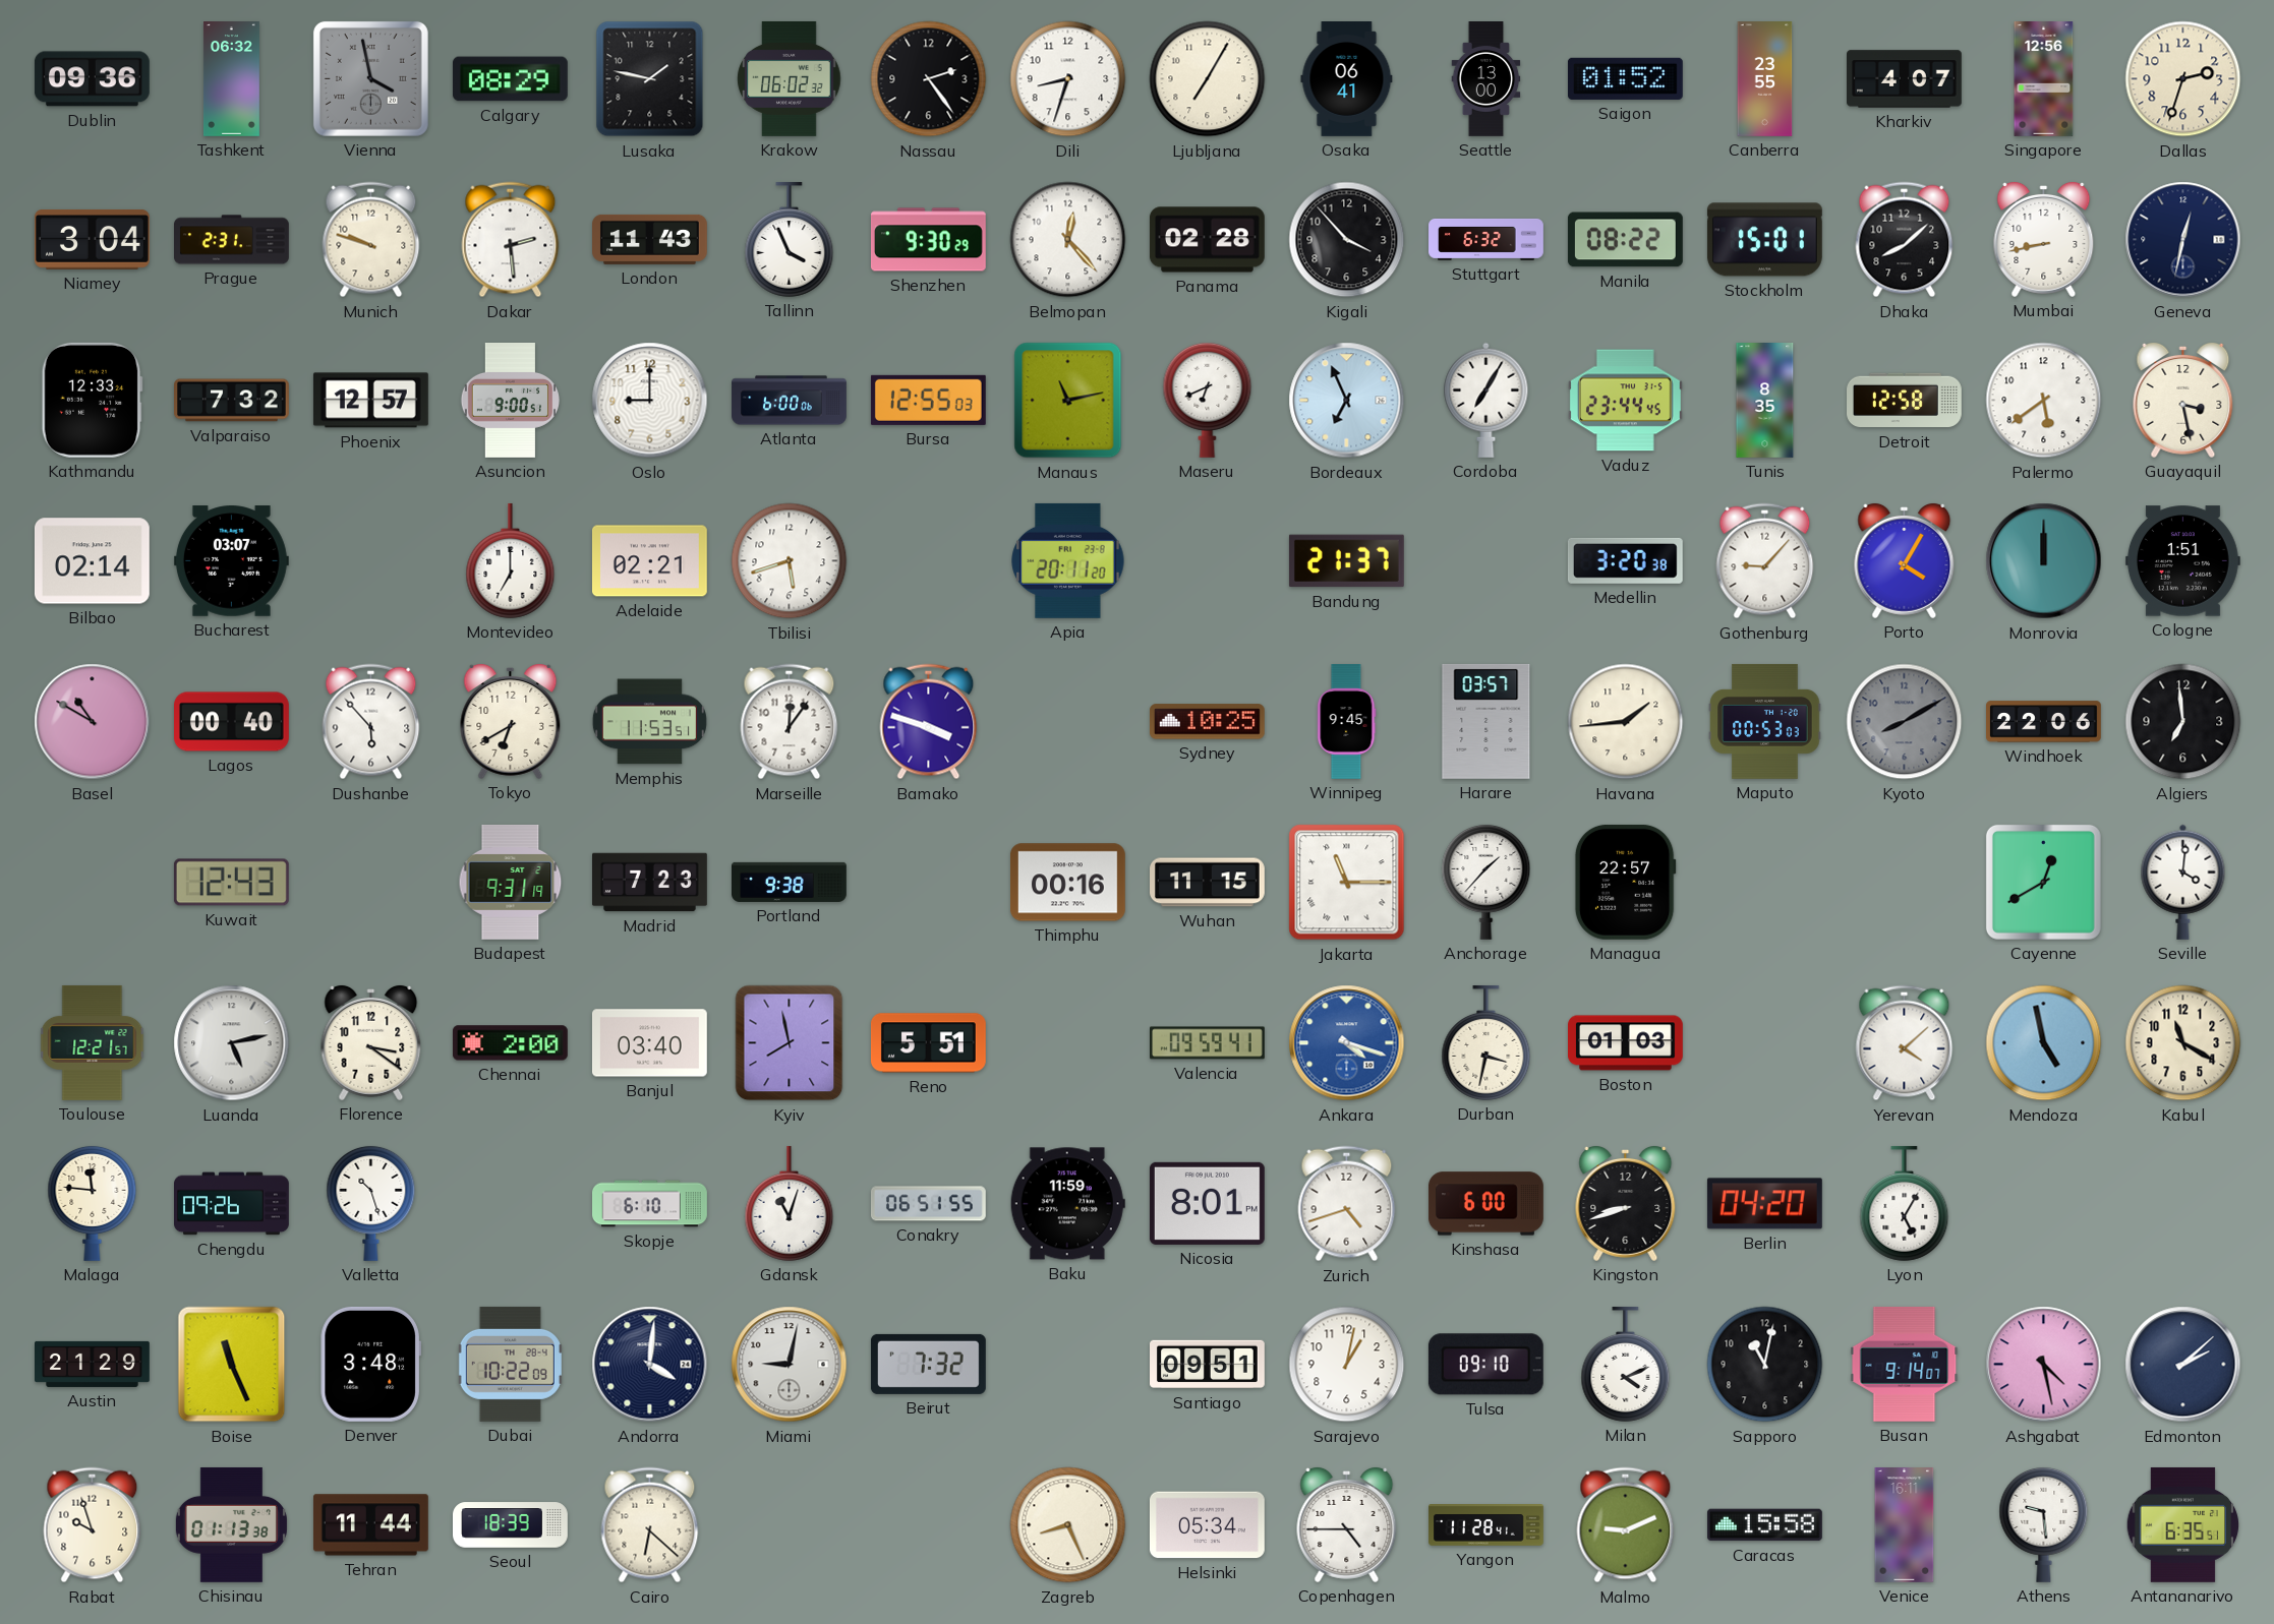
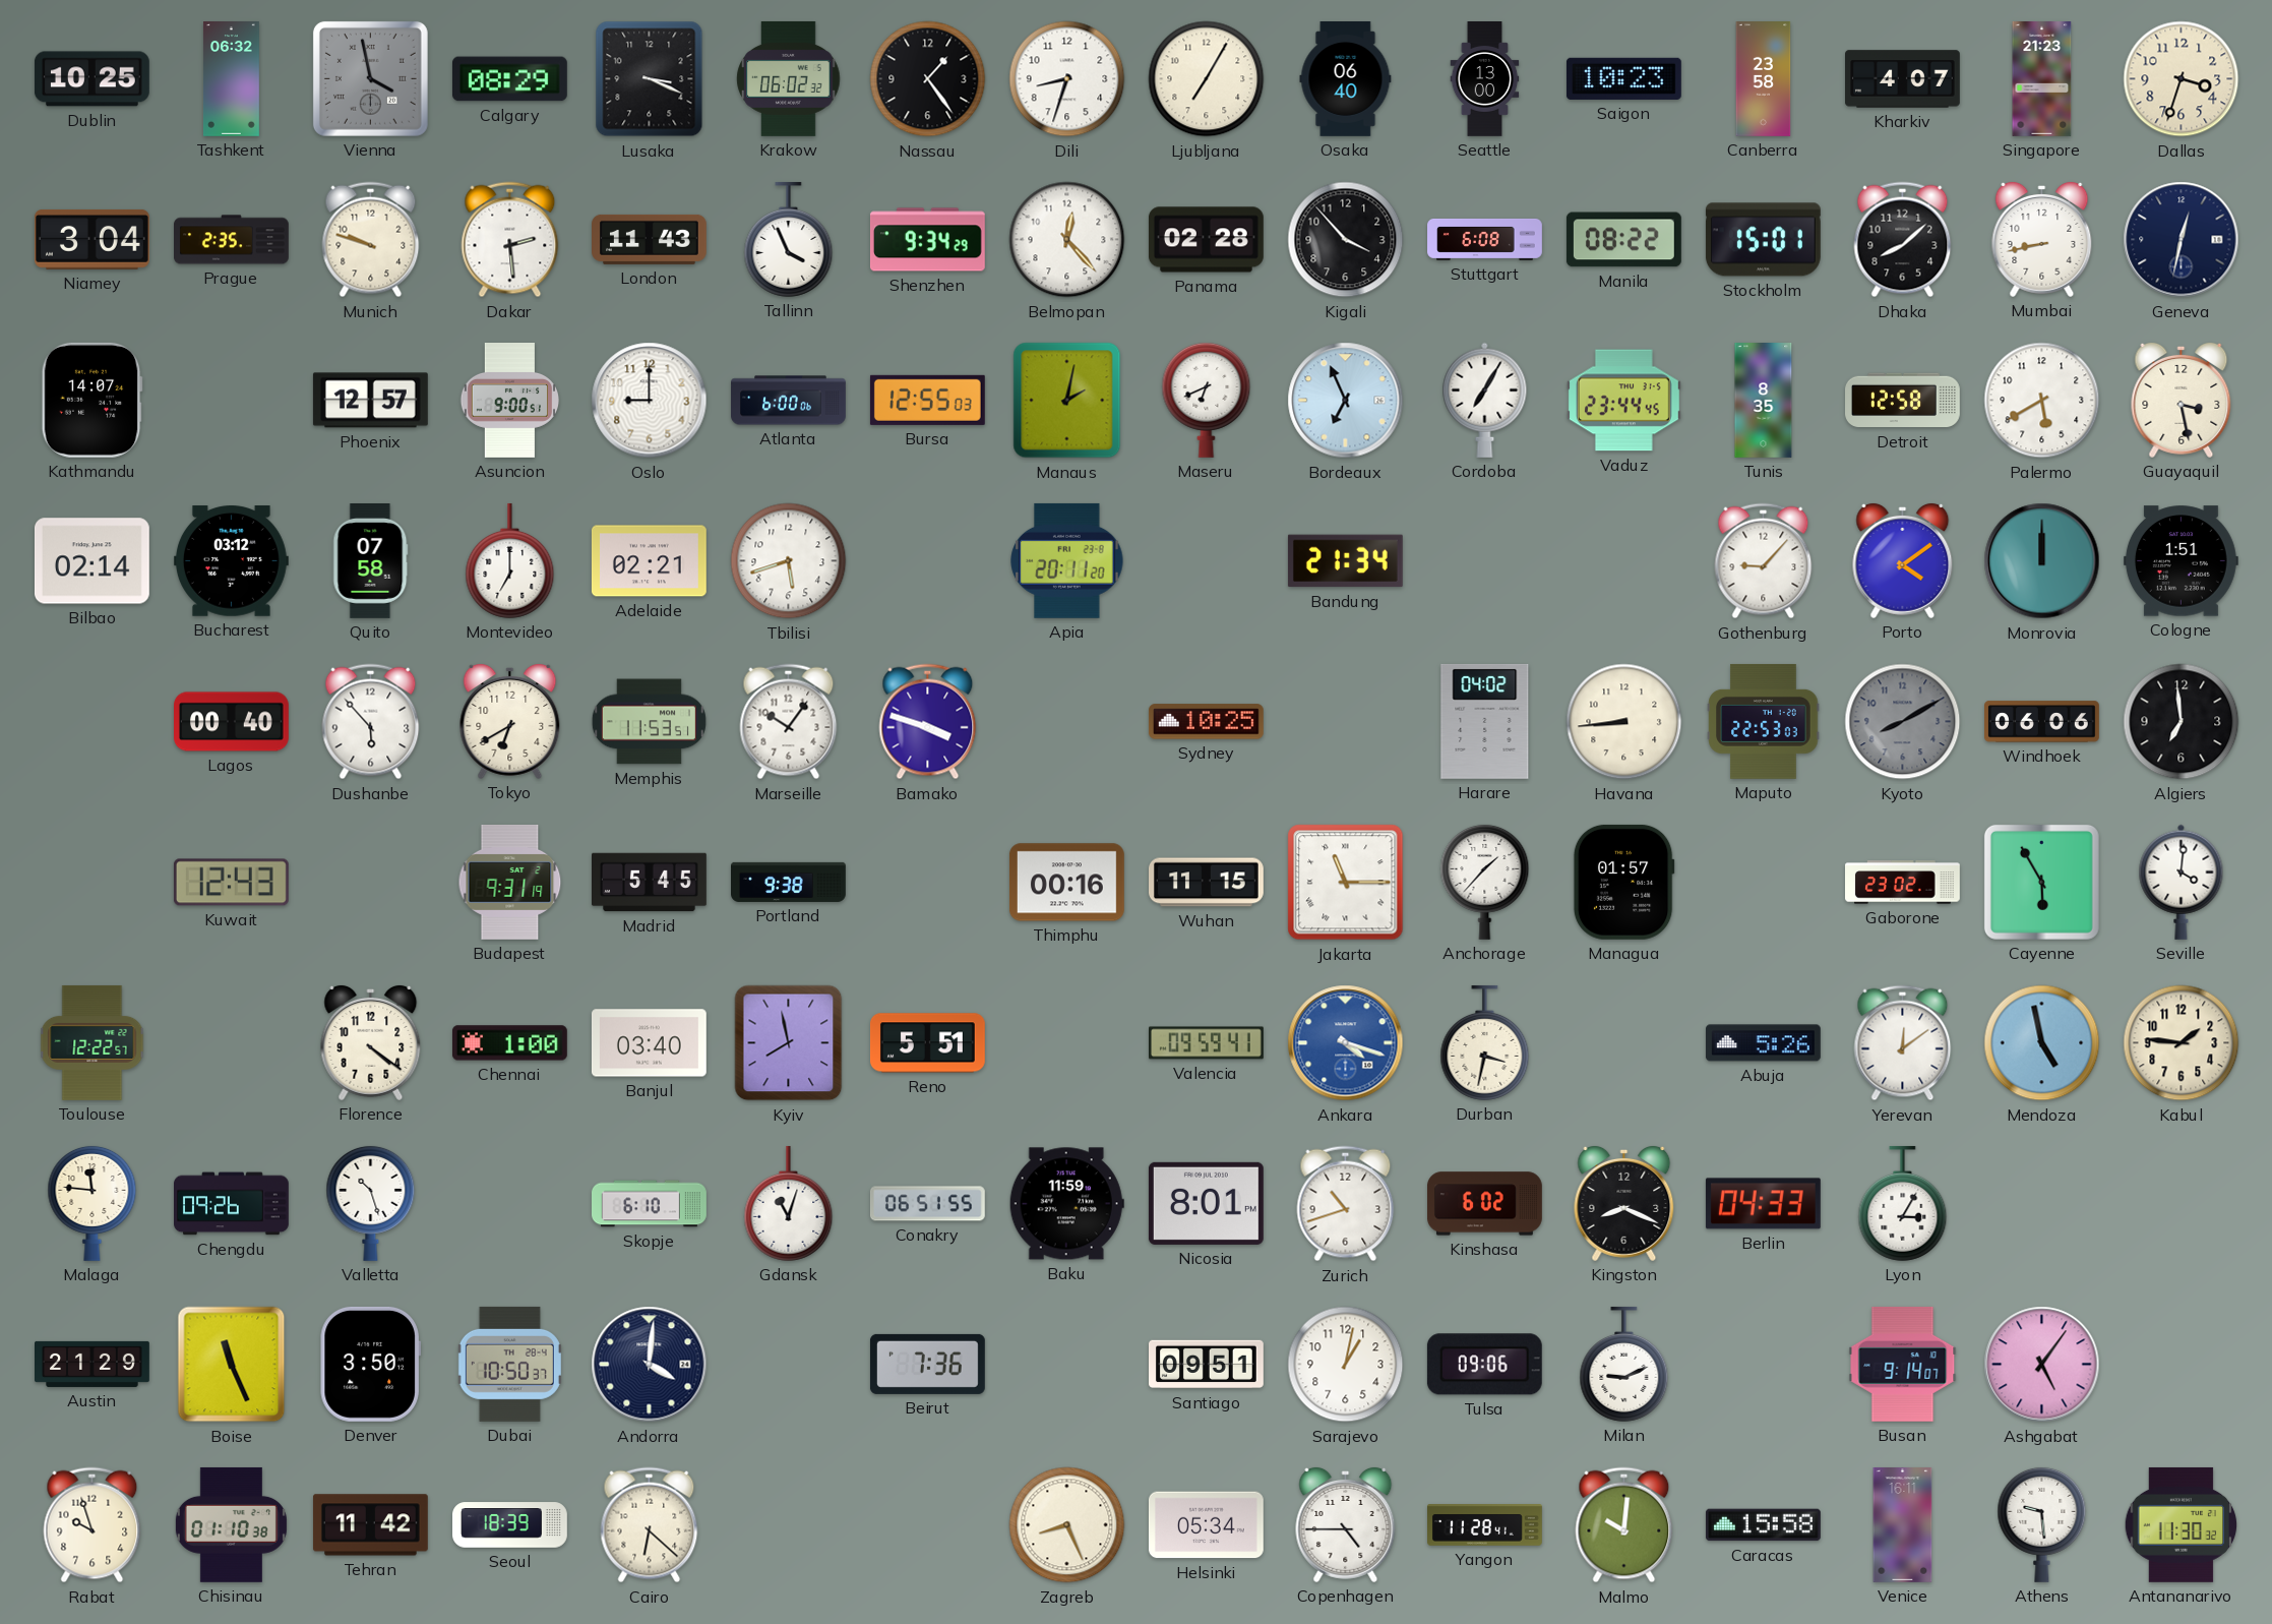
Dublin: 09:36 -> 10:25 (91, 79)
Lusaka: 1:47 -> 3:19 (650, 79)
Nassau: 2:24 -> 1:24 (928, 79)
Osaka: 06:41 -> 06:40 (1346, 79)
Saigon: 01:52 -> 10:23 (1623, 78)
Canberra: 23:55 -> 23:58 (1764, 79)
Singapore: 12:56 -> 21:23 (2042, 79)
Dallas: 2:33 -> 3:33 (2182, 79)
Prague: 2:31 -> 2:35 (232, 240)
Shenzhen: 9:30 -> 9:34 (927, 240)
Stuttgart: 6:32 -> 6:08 (1485, 239)
Kathmandu: 12:33 -> 14:07 (91, 400)
Valparaiso: 7:32 -> none (232, 401)
Manaus: 11:13 -> 2:02 (1067, 401)
Palermo: 5:39 -> 5:40 (2042, 401)
Bucharest: 03:07 -> 03:12 (231, 561)
Quito: none -> 07:58 (371, 561)
Bandung: 21:37 -> 21:34 (1345, 561)
Medellin: 3:20 -> none (1625, 560)
Porto: 4:05 -> 4:09 (1903, 560)
Basel: 10:50 -> none (93, 722)
Marseille: 12:06 -> 10:06 (789, 722)
Winnipeg: 9:45 -> none (1346, 722)
Harare: 03:57 -> 04:02 (1485, 721)
Havana: 1:44 -> 8:44 (1624, 722)
Maputo: 00:53 -> 22:53 (1764, 721)
Windhoek: 22:06 -> 06:06 (2042, 722)
Madrid: 7:23 -> 5:45 (650, 883)
Managua: 22:57 -> 01:57 (1623, 882)
Gaborone: none -> 23:02 (1903, 883)
Cayenne: 12:40 -> 5:55 (2041, 882)
Toulouse: 12:21 -> 12:22 (93, 1042)
Luanda: 5:13 -> none (232, 1043)
Florence: 3:21 -> 4:21 (371, 1042)
Chennai: 2:00 -> 1:00 (509, 1043)
Boston: 01:03 -> none (1626, 1043)
Abuja: none -> 5:26 (1763, 1043)
Yerevan: 4:08 -> 12:09 (1903, 1043)
Kabul: 11:20 -> 1:46 (2182, 1043)
Zurich: 4:42 -> 10:42 (1346, 1204)
Kinshasa: 6:00 -> 6:02 (1485, 1204)
Kingston: 8:42 -> 8:19 (1624, 1203)
Berlin: 04:20 -> 04:33 (1763, 1204)
Lyon: 5:05 -> 3:05 (1903, 1203)
Denver: 3:48 -> 3:50 (370, 1364)
Dubai: 10:22 -> 10:50 (509, 1364)
Miami: 9:02 -> none (790, 1365)
Beirut: 7:32 -> 7:36 (927, 1364)
Tulsa: 09:10 -> 09:06 (1484, 1365)
Milan: 4:11 -> 9:11 (1624, 1364)
Sapporo: 11:02 -> none (1765, 1365)
Ashgabat: 4:28 -> 5:06 (2042, 1365)
Edmonton: 2:08 -> none (2183, 1365)
Chisinau: 01:13 -> 01:10 (231, 1524)
Tehran: 11:44 -> 11:42 (370, 1525)
Malmo: 9:11 -> 10:01 (1624, 1525)
Antananarivo: 6:35 -> 11:30 (2182, 1524)
